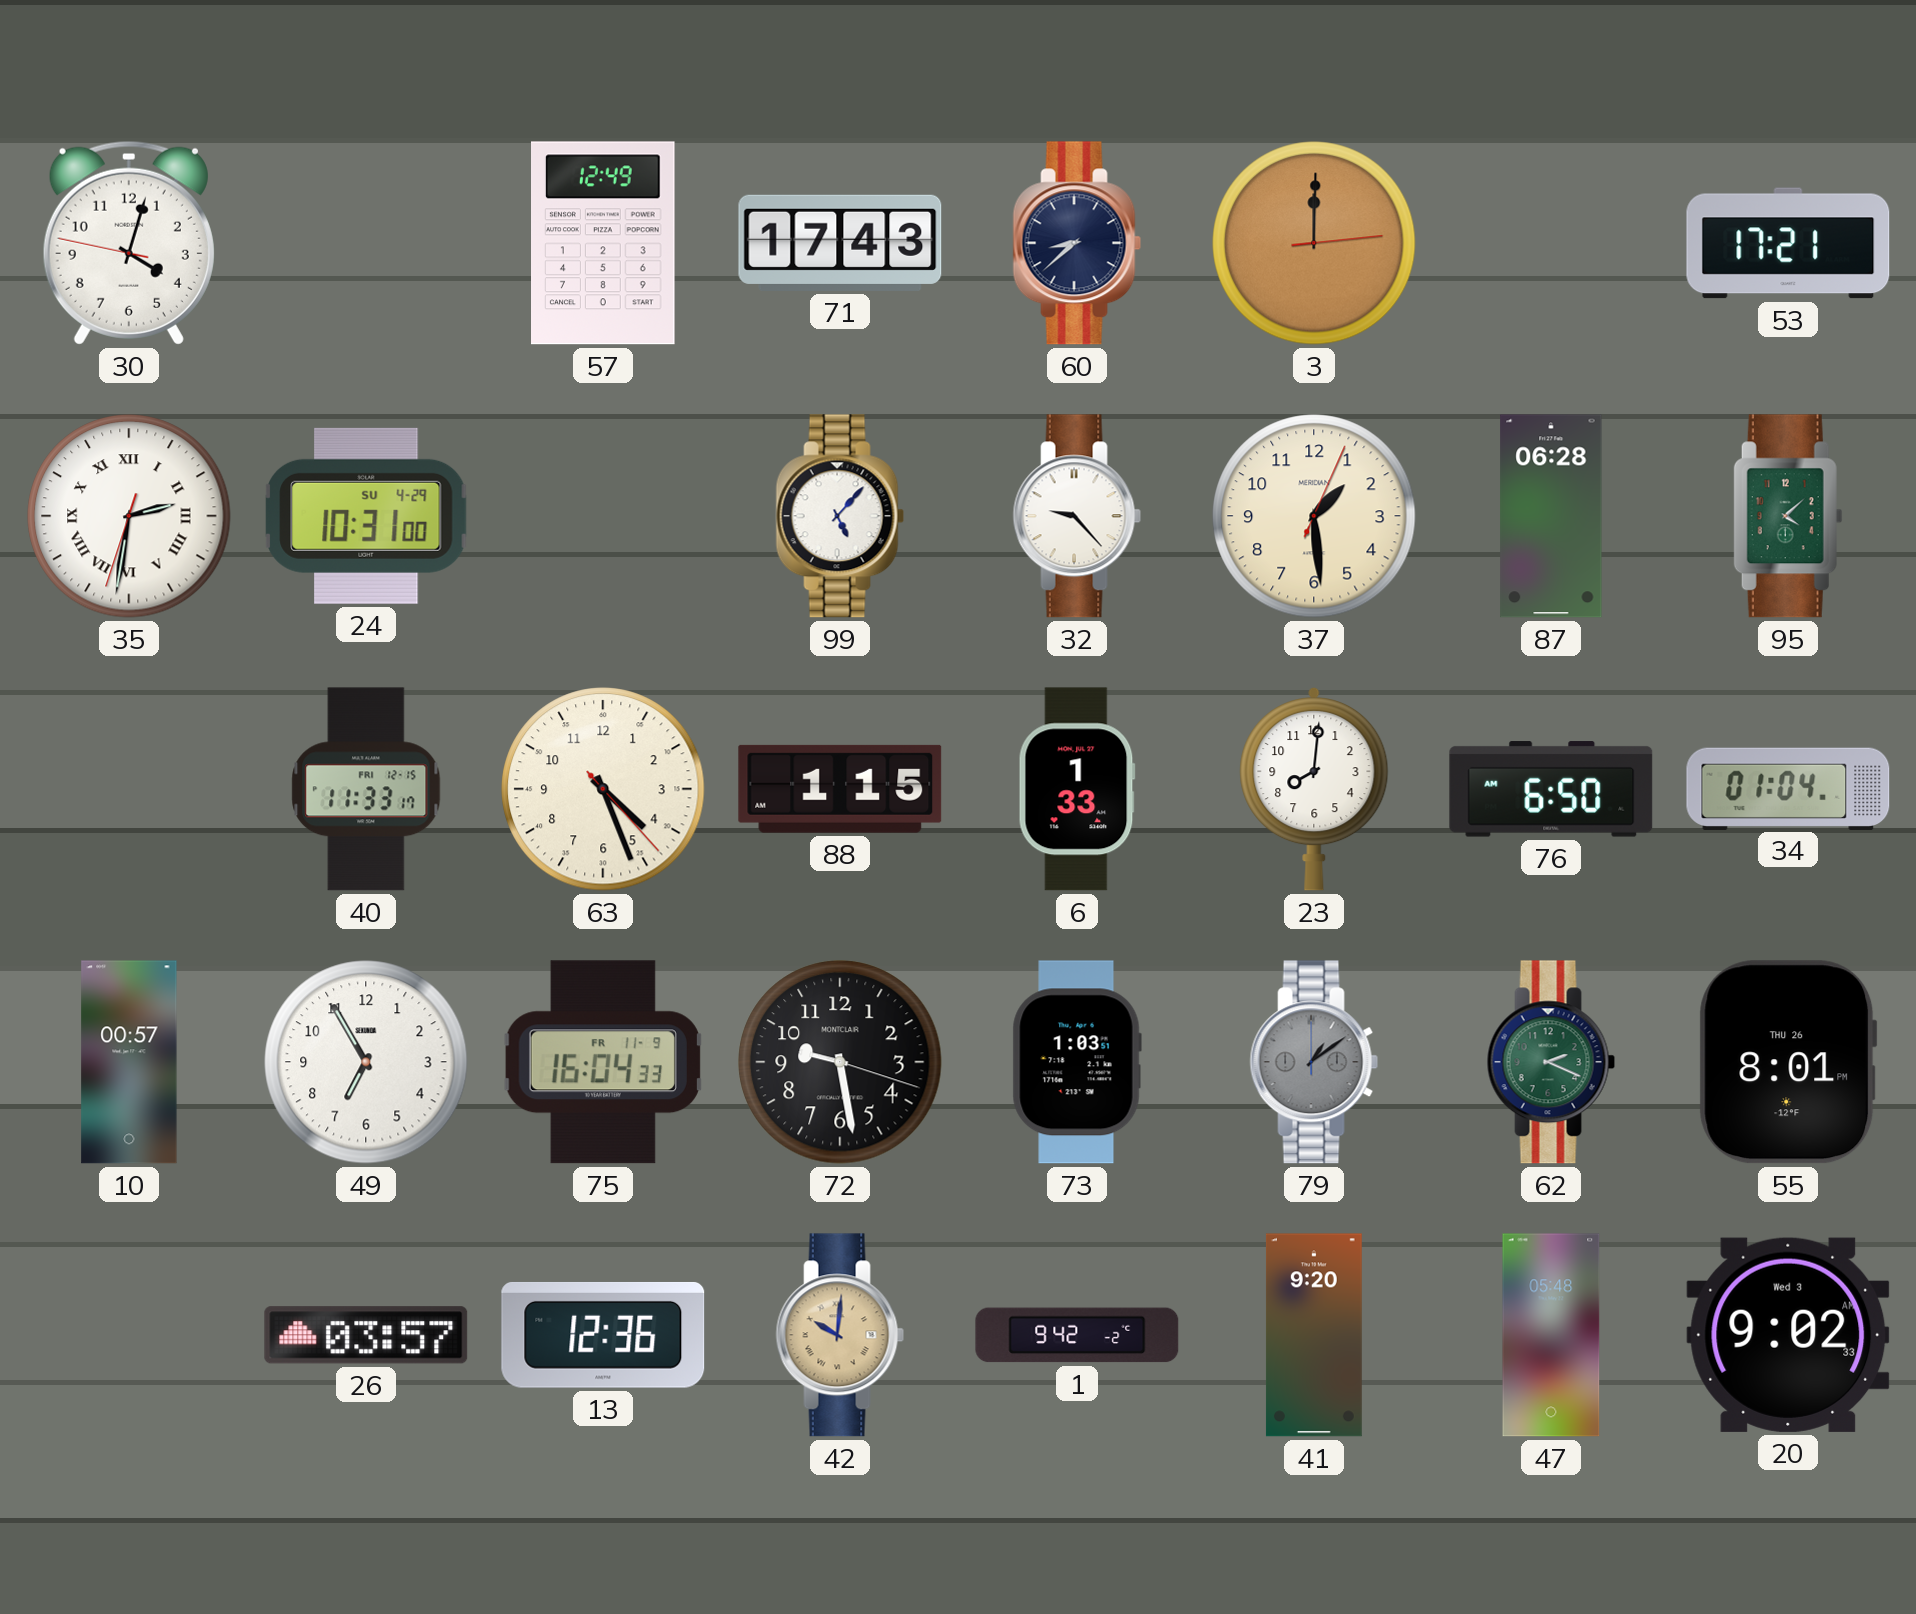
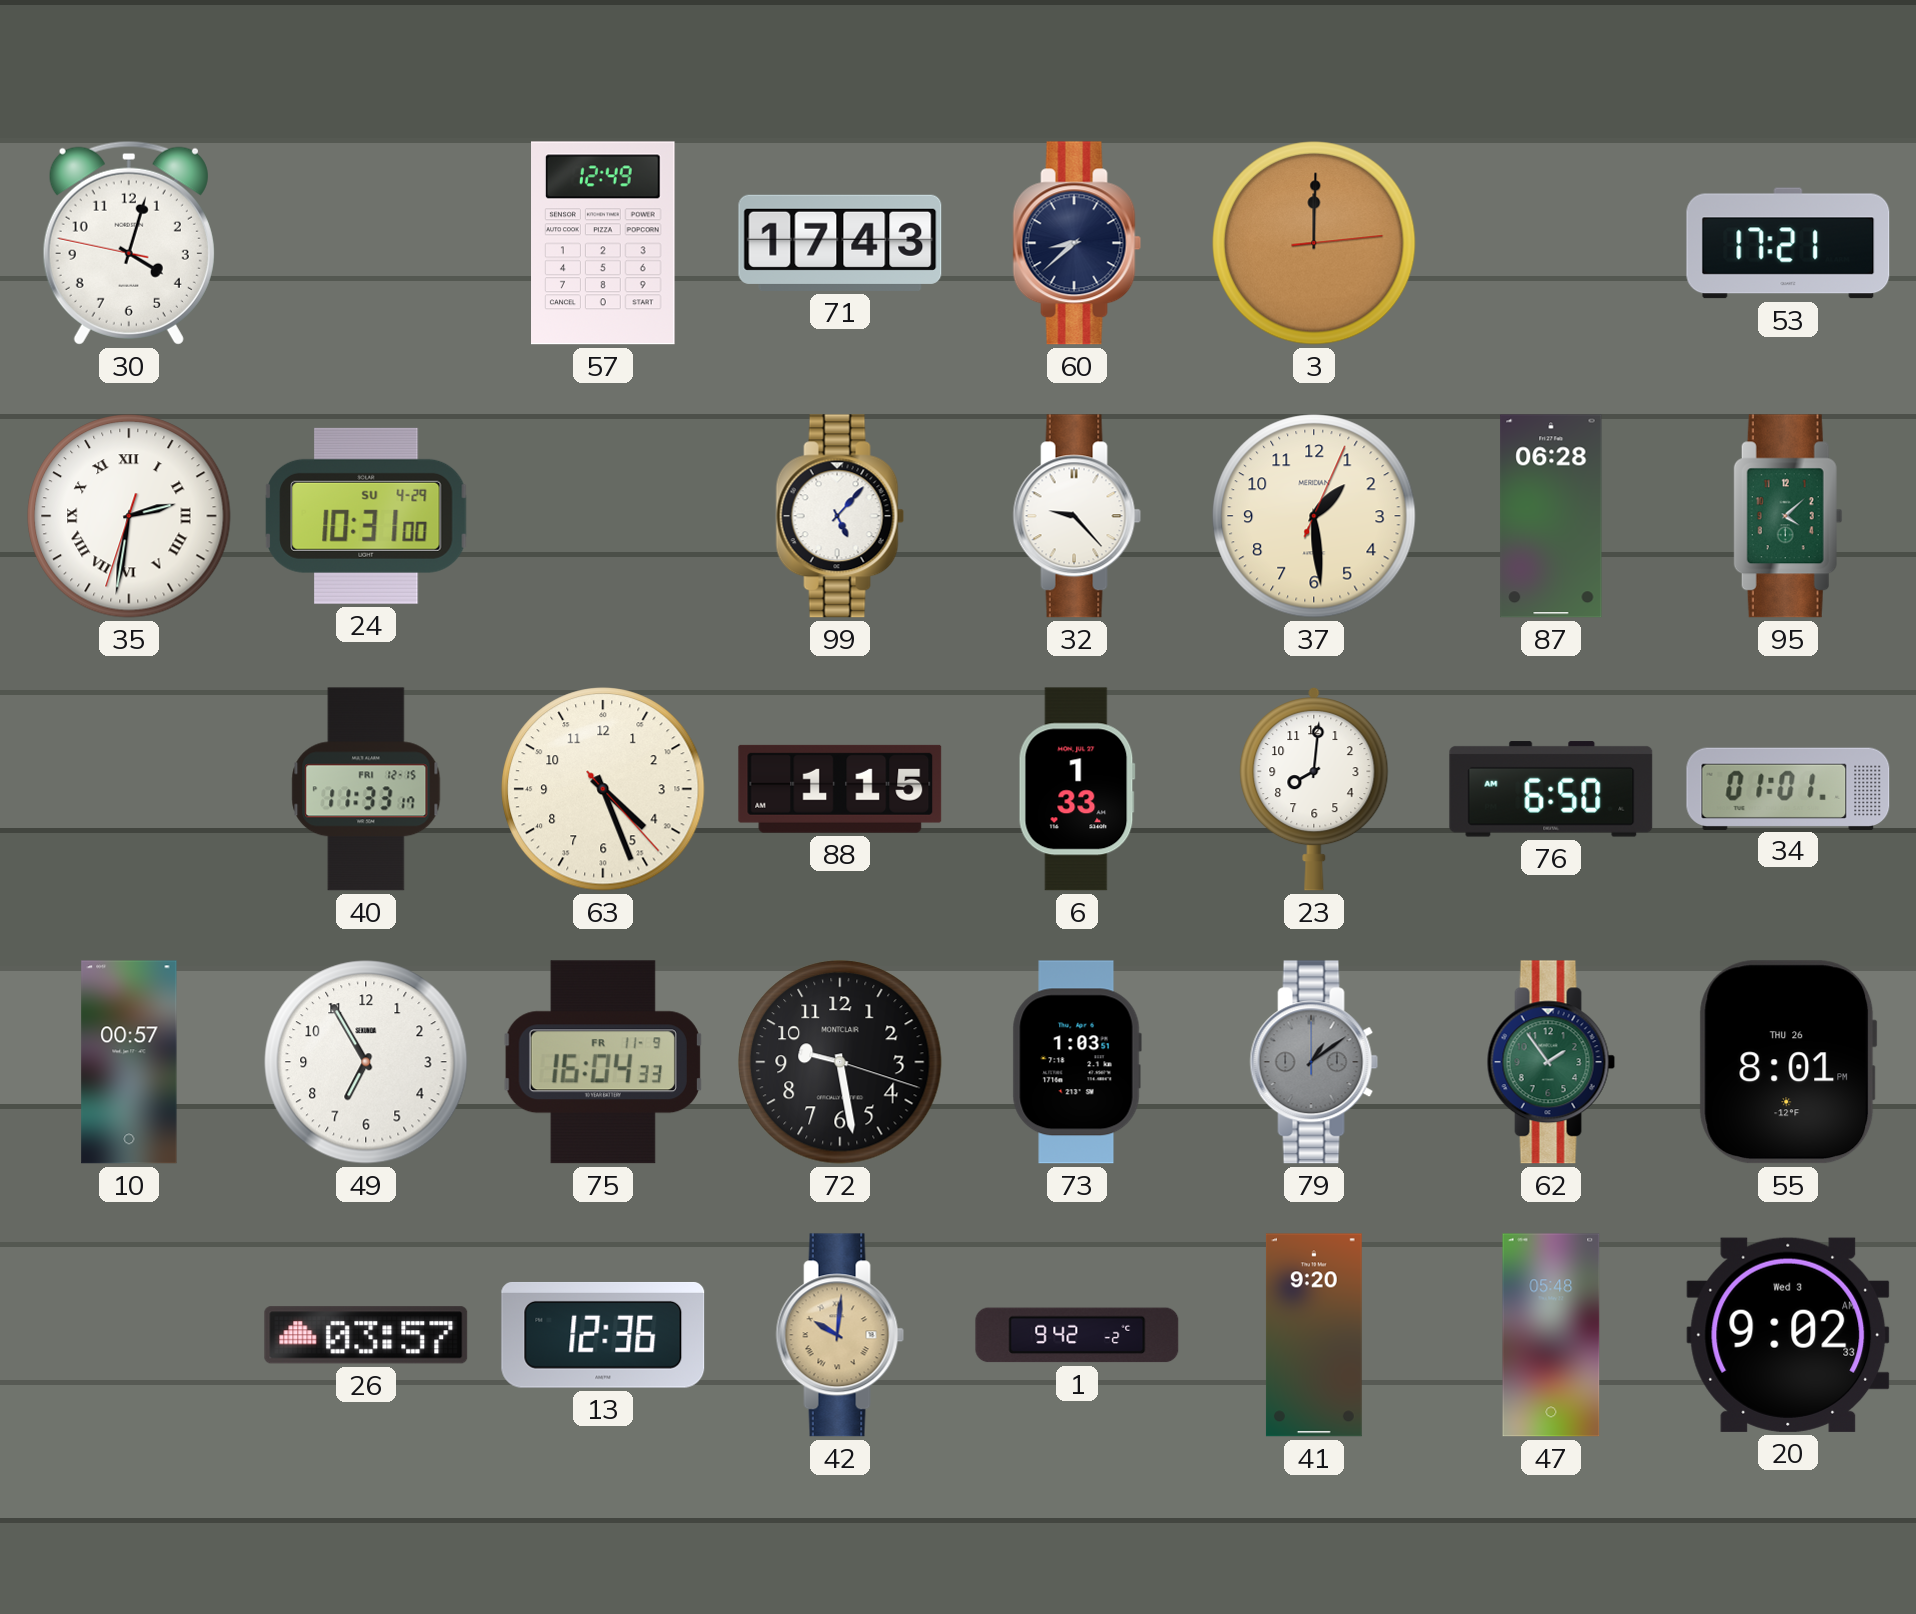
34: 01:04 -> 01:01 (1788, 788)
62: 2:19 -> 1:54 (1551, 1062)
